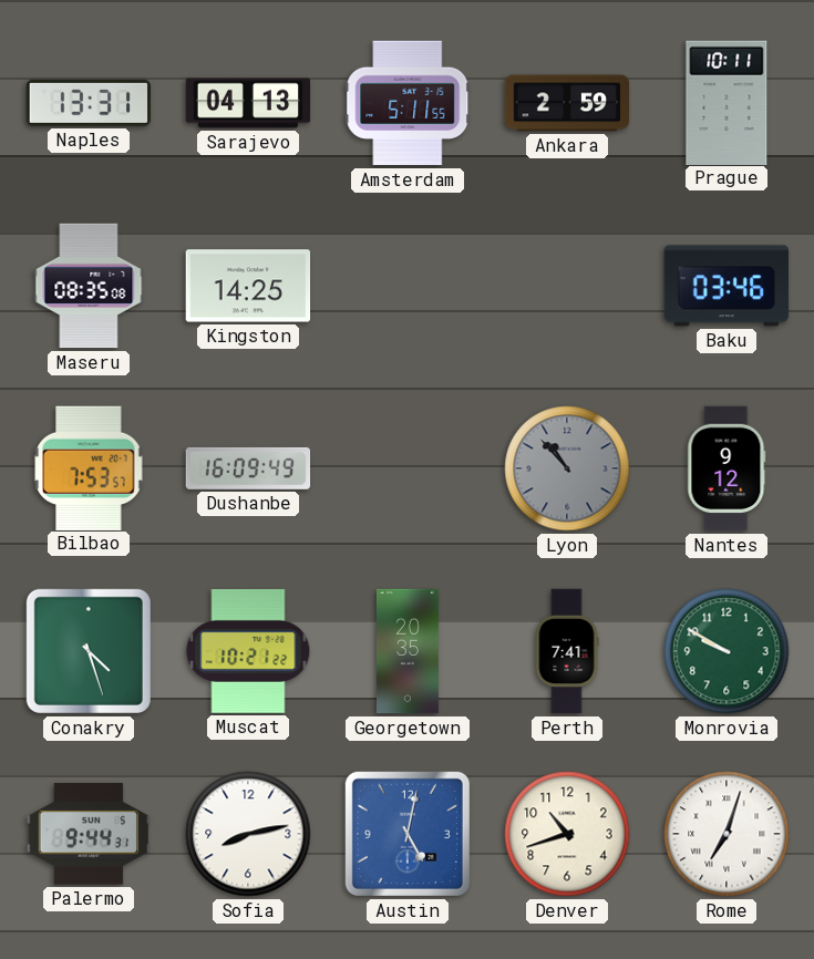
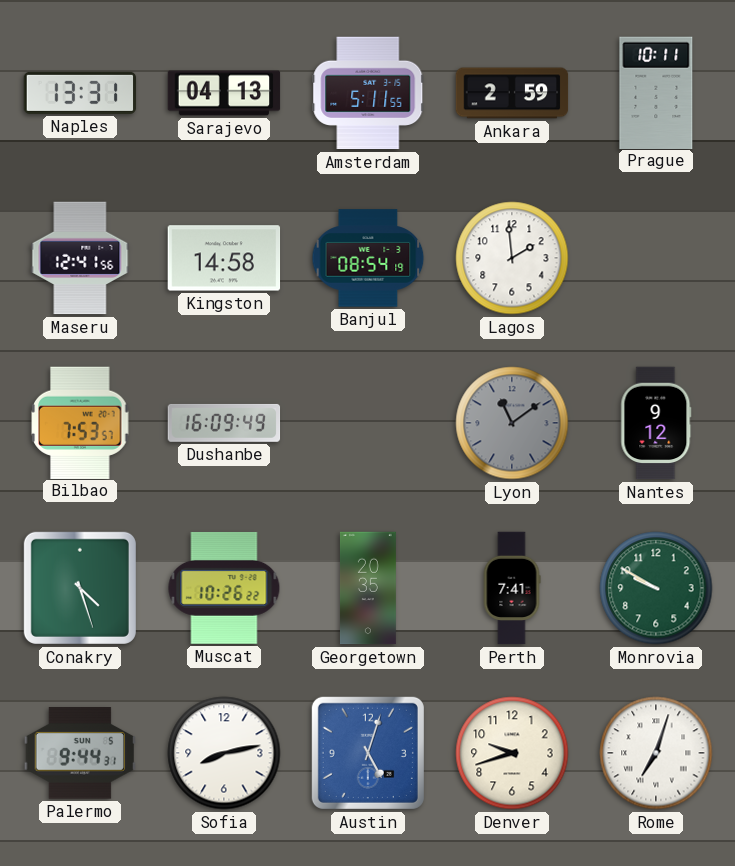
Maseru: 08:35 -> 12:41 (80, 258)
Kingston: 14:25 -> 14:58 (224, 258)
Banjul: none -> 08:54 (368, 258)
Lagos: none -> 1:59 (512, 258)
Baku: 03:46 -> none (727, 286)
Lyon: 10:53 -> 11:09 (512, 423)
Muscat: 10:21 -> 10:26 (224, 588)
Austin: 5:02 -> 5:03 (368, 753)
Denver: 10:42 -> 9:42 (512, 753)
